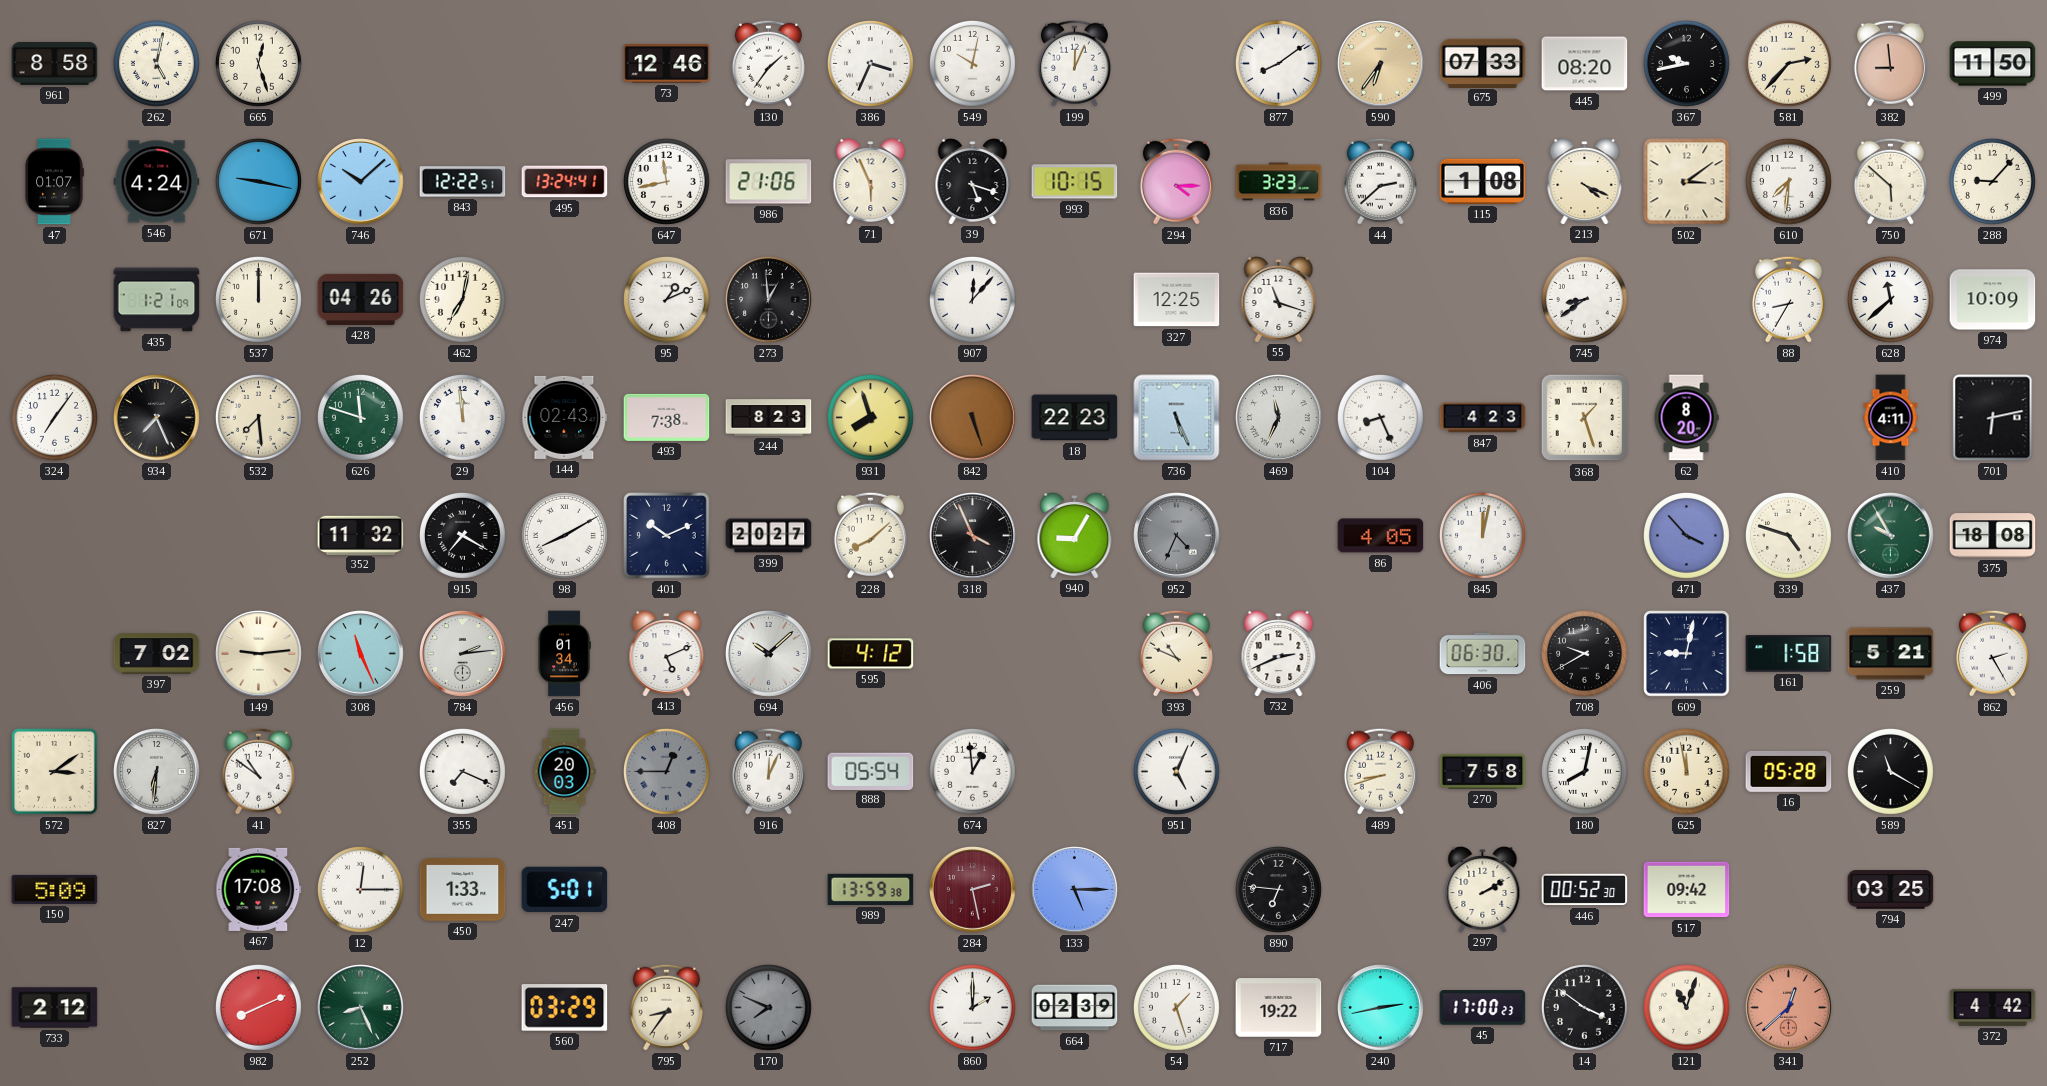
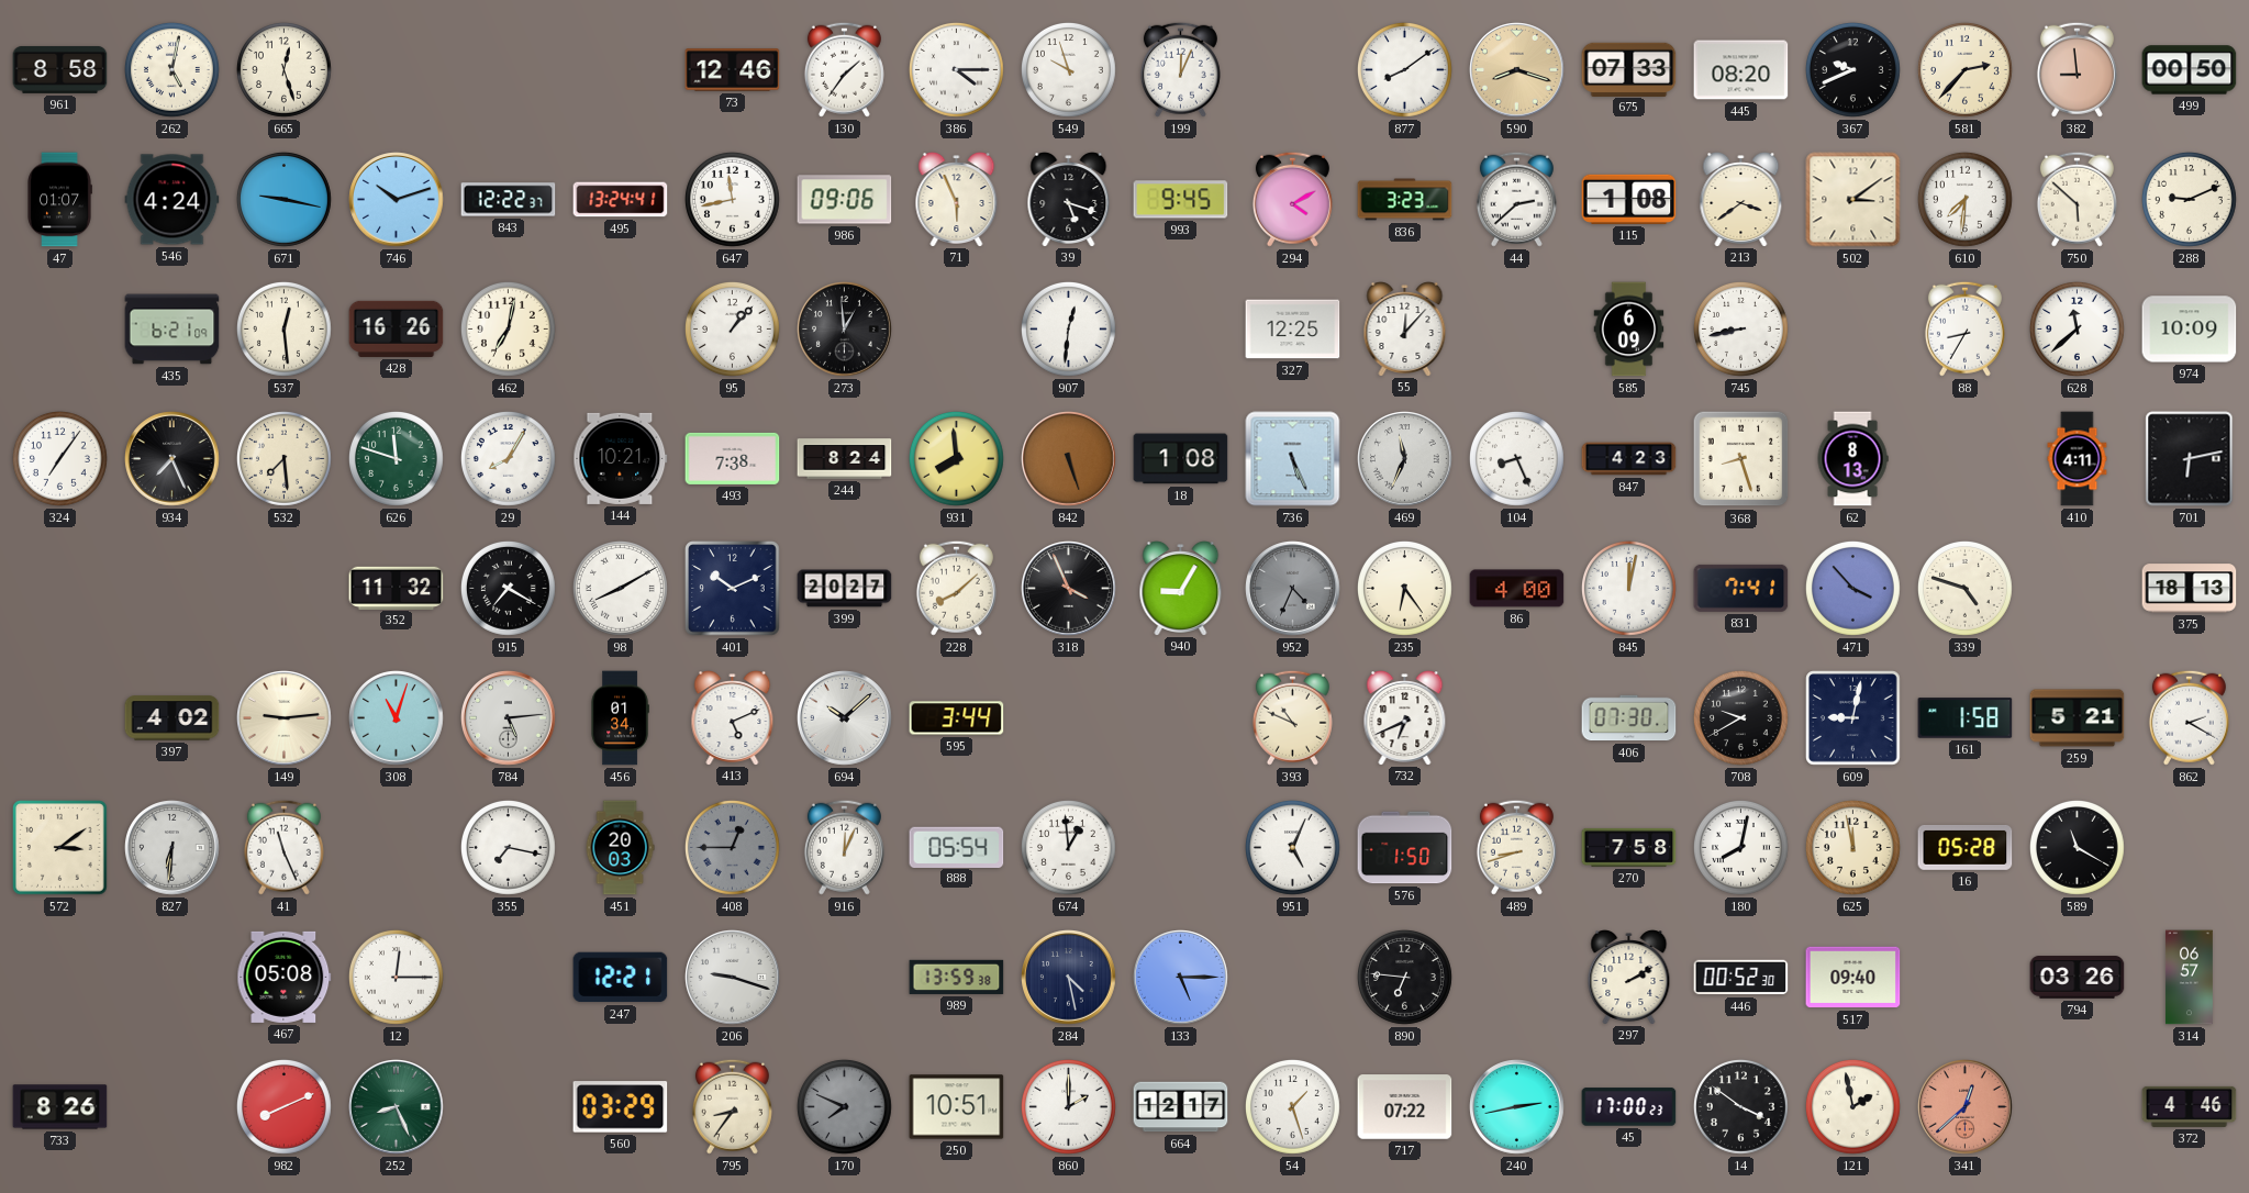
386: 3:34 -> 4:15 (957, 70)
549: 10:02 -> 9:57 (1069, 70)
590: 6:36 -> 8:18 (1517, 70)
367: 9:43 -> 9:41 (1853, 70)
499: 11:50 -> 00:50 (2190, 70)
746: 10:08 -> 10:12 (397, 200)
843: 12:22:51 -> 12:22:37 (509, 200)
986: 21:06 -> 09:06 (845, 200)
993: 10:15 -> 9:45 (1181, 200)
294: 4:15 -> 4:10 (1292, 199)
213: 4:19 -> 3:39 (1741, 200)
288: 9:07 -> 9:11 (2190, 200)
435: 1:21 -> 6:21 (172, 330)
537: 12:00 -> 12:29 (285, 330)
428: 04:26 -> 16:26 (397, 328)
95: 1:11 -> 1:07 (733, 330)
907: 12:07 -> 12:31 (1069, 330)
55: 11:18 -> 12:07 (1405, 330)
585: none -> 6:09 (1629, 330)
745: 8:39 -> 8:43 (1741, 330)
29: 11:59 -> 8:05 (509, 459)
144: 02:43 -> 10:21 (621, 458)
244: 8:23 -> 8:24 (845, 459)
931: 7:57 -> 7:59 (957, 459)
18: 22:23 -> 1:08 (1181, 459)
368: 1:27 -> 8:27 (1741, 459)
62: 8:20 -> 8:13 (1852, 459)
235: none -> 6:24 (1405, 589)
86: 4:05 -> 4:00 (1517, 589)
831: none -> 7:41 (1741, 588)
437: 9:55 -> none (1891, 536)
375: 18:08 -> 18:13 (2190, 589)
397: 7:02 -> 4:02 (172, 718)
308: 11:26 -> 11:03 (397, 718)
784: 2:14 -> 5:14 (509, 718)
595: 4:12 -> 3:44 (957, 718)
732: 2:41 -> 6:41 (1405, 718)
406: 06:30 -> 07:30 (1629, 718)
862: 2:25 -> 2:20 (2189, 717)
41: 10:51 -> 11:26 (283, 847)
355: 7:19 -> 7:17 (509, 848)
576: none -> 1:50 (1405, 848)
150: 5:09 -> none (55, 889)
467: 17:08 -> 05:08 (285, 977)
450: 1:33 -> none (463, 890)
247: 5:01 -> 12:21 (621, 978)
206: none -> 9:18 (733, 978)
284: 2:28 -> 4:28 (1069, 978)
284 dial: burgundy -> navy (1069, 978)
517: 09:42 -> 09:40 (1853, 978)
794: 03:25 -> 03:26 (2078, 978)
314: none -> 06:57 (2189, 978)
733: 2:12 -> 8:26 (60, 1107)
250: none -> 10:51 (957, 1107)
664: 02:39 -> 12:17 (1181, 1107)
717: 19:22 -> 07:22 (1405, 1107)
121: 11:03 -> 1:58 (1853, 1107)
372: 4:42 -> 4:46 (2190, 1106)
